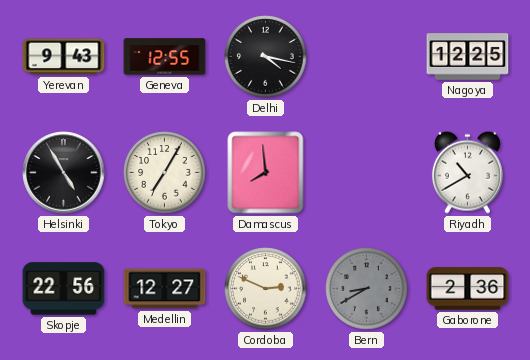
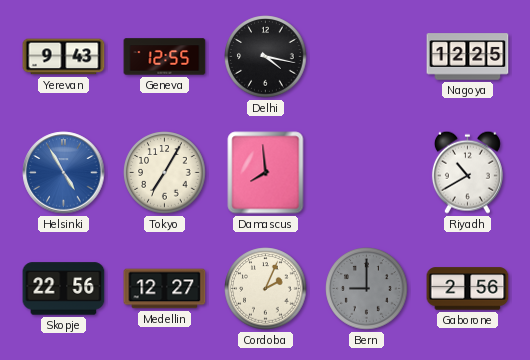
Helsinki dial: black -> blue (64, 173)
Cordoba: 2:49 -> 2:04 (266, 289)
Bern: 8:40 -> 9:00 (367, 289)
Gaborone: 2:36 -> 2:56 (468, 289)
